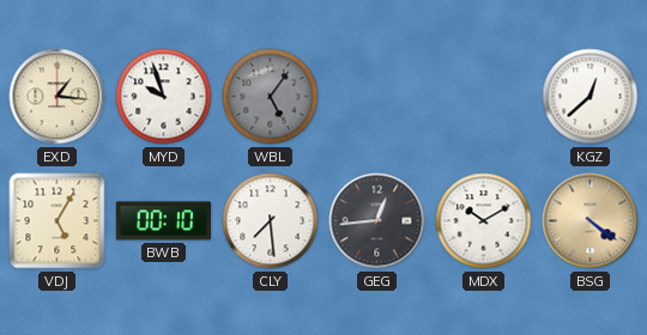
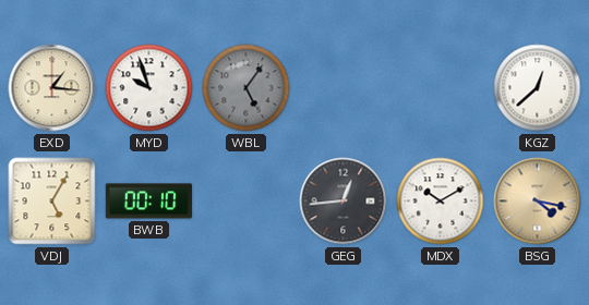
CLY: 7:29 -> none (271, 221)
BSG: 4:21 -> 4:17 (538, 202)
